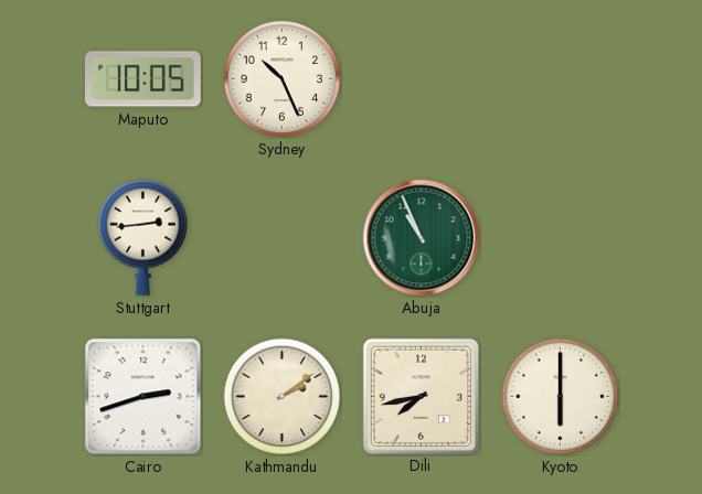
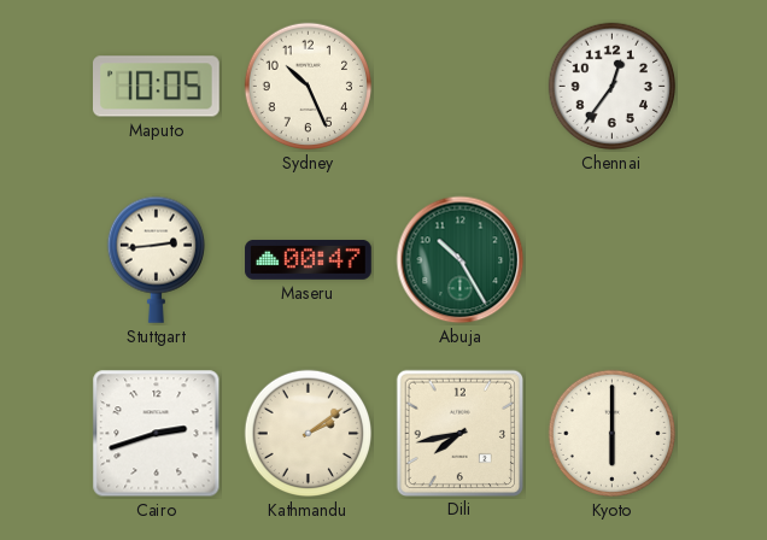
Chennai: none -> 12:36 (613, 87)
Maseru: none -> 00:47 (309, 260)
Abuja: 10:56 -> 10:25 (461, 260)
